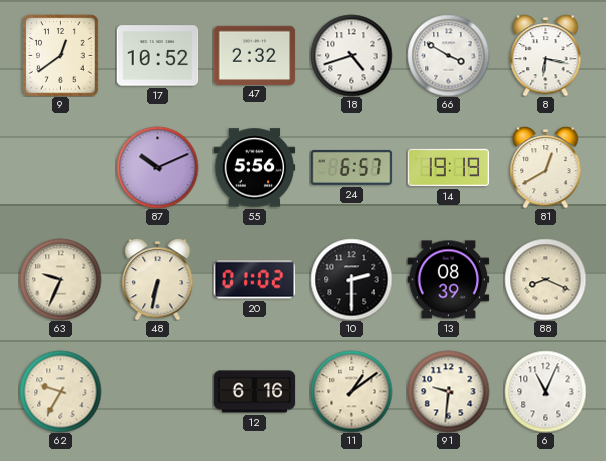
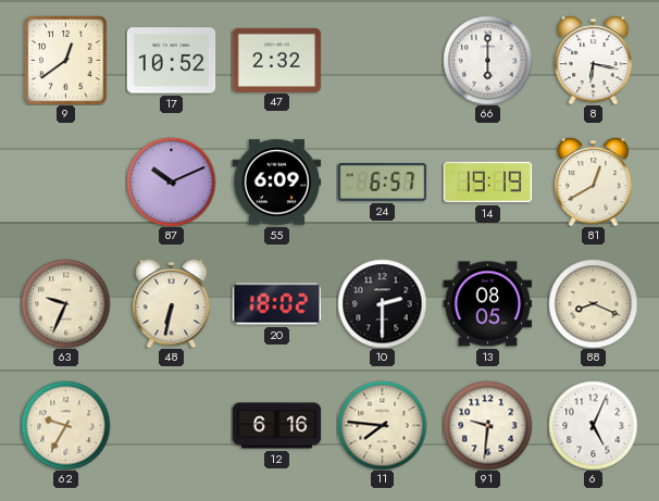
18: 4:42 -> none (351, 55)
66: 3:50 -> 6:00 (487, 60)
55: 5:56 -> 6:09 (276, 183)
20: 01:02 -> 18:02 (276, 304)
13: 08:39 -> 08:05 (487, 304)
11: 1:09 -> 7:46 (382, 425)
6: 11:04 -> 5:04 (593, 425)
